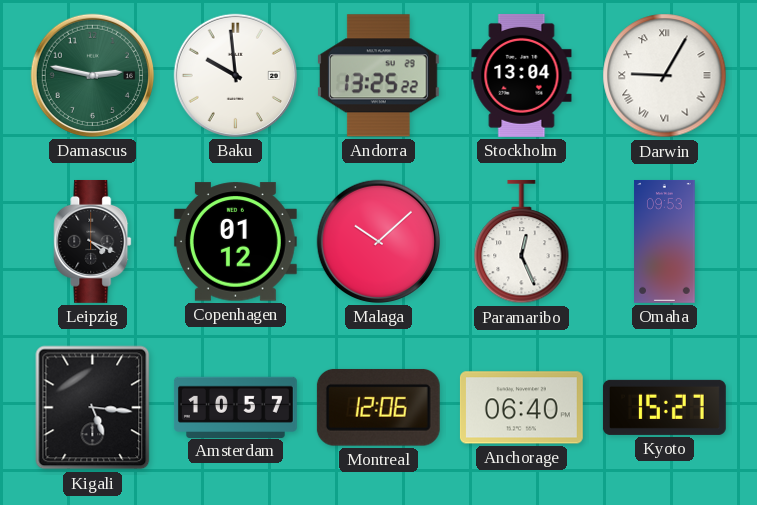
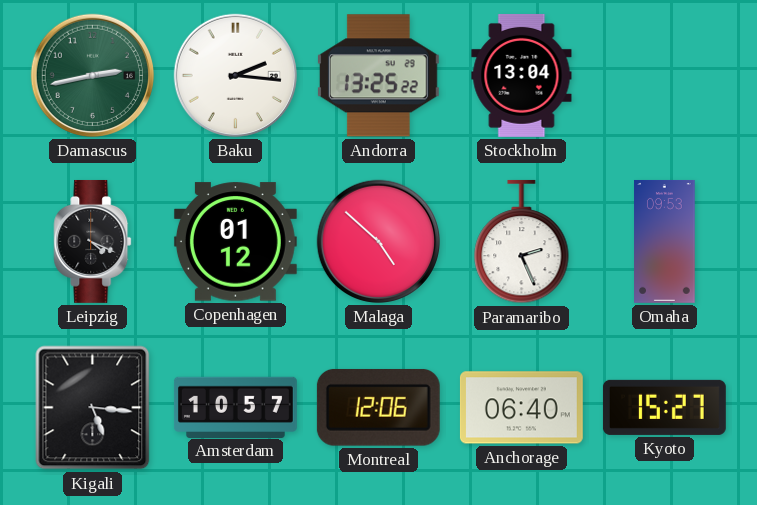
Damascus: 2:47 -> 2:43 (92, 75)
Baku: 9:59 -> 2:16 (235, 75)
Darwin: 9:05 -> none (665, 76)
Malaga: 10:08 -> 4:52 (378, 241)
Paramaribo: 12:26 -> 2:26 (522, 242)
